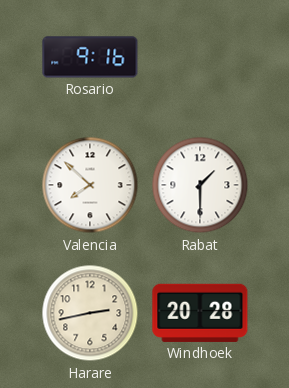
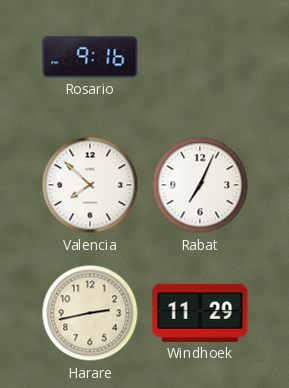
Rabat: 1:30 -> 7:04 (200, 185)
Windhoek: 20:28 -> 11:29 (200, 313)
